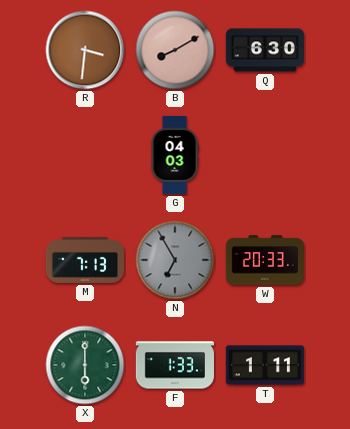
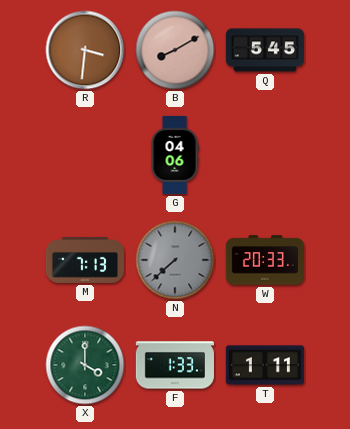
Q: 6:30 -> 5:45 (265, 50)
G: 04:03 -> 04:06 (175, 155)
N: 6:55 -> 7:38 (175, 260)
X: 6:00 -> 4:00 (85, 365)
